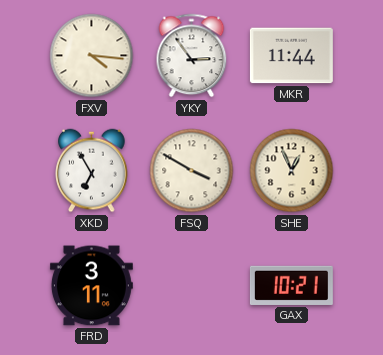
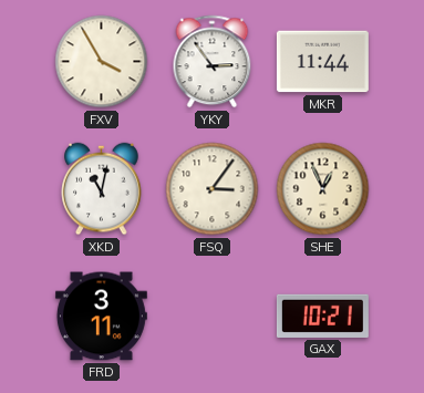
FXV: 4:16 -> 3:55 (102, 62)
XKD: 6:55 -> 11:02 (102, 189)
FSQ: 3:50 -> 3:06 (213, 189)
